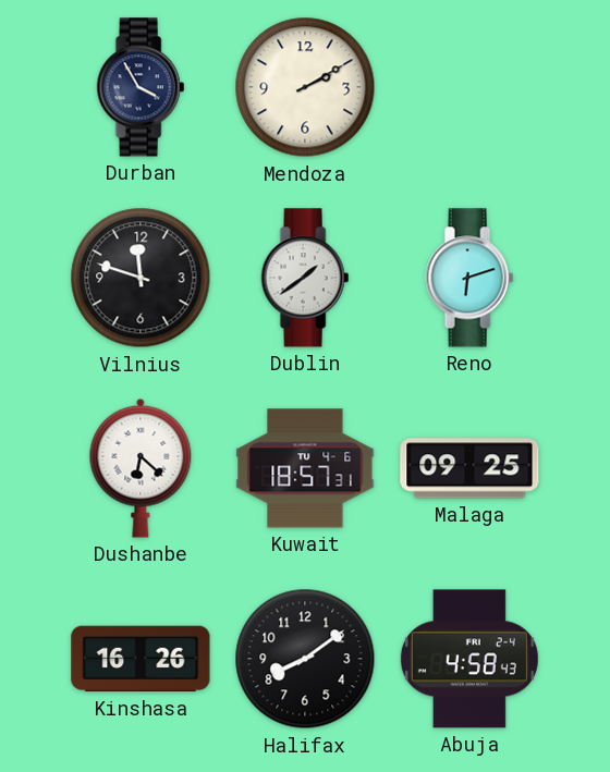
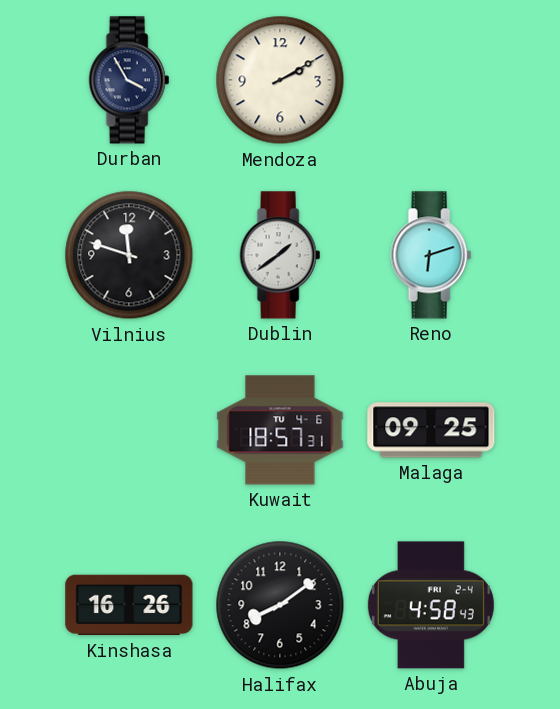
Dushanbe: 6:22 -> none (141, 468)
